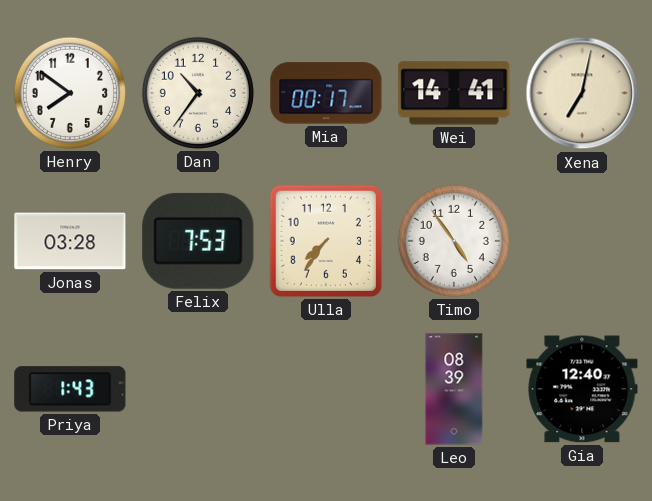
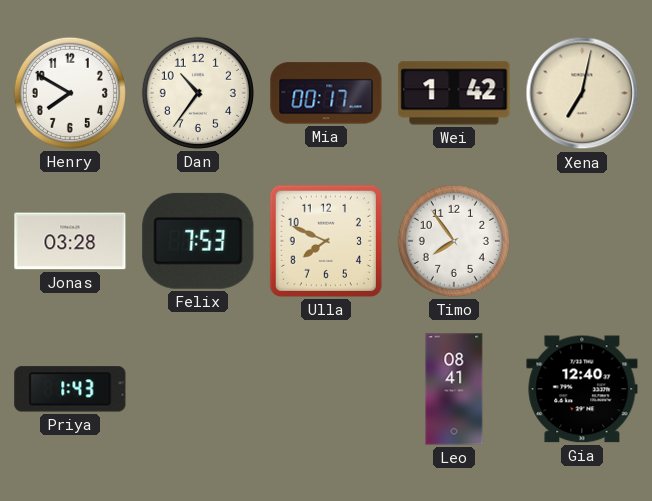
Henry: 7:51 -> 7:50 (70, 93)
Wei: 14:41 -> 1:42 (454, 93)
Ulla: 7:36 -> 7:49 (326, 241)
Timo: 4:54 -> 7:54 (454, 241)
Leo: 08:39 -> 08:41 (454, 389)
